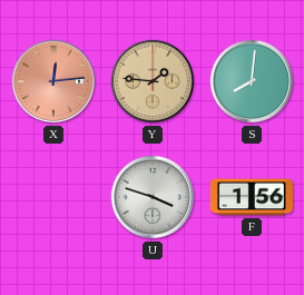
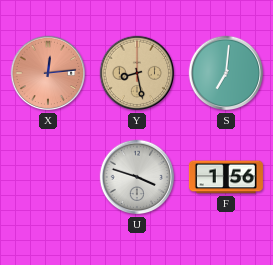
Y: 1:46 -> 8:28 (137, 73)
S: 8:01 -> 7:01 (226, 73)
